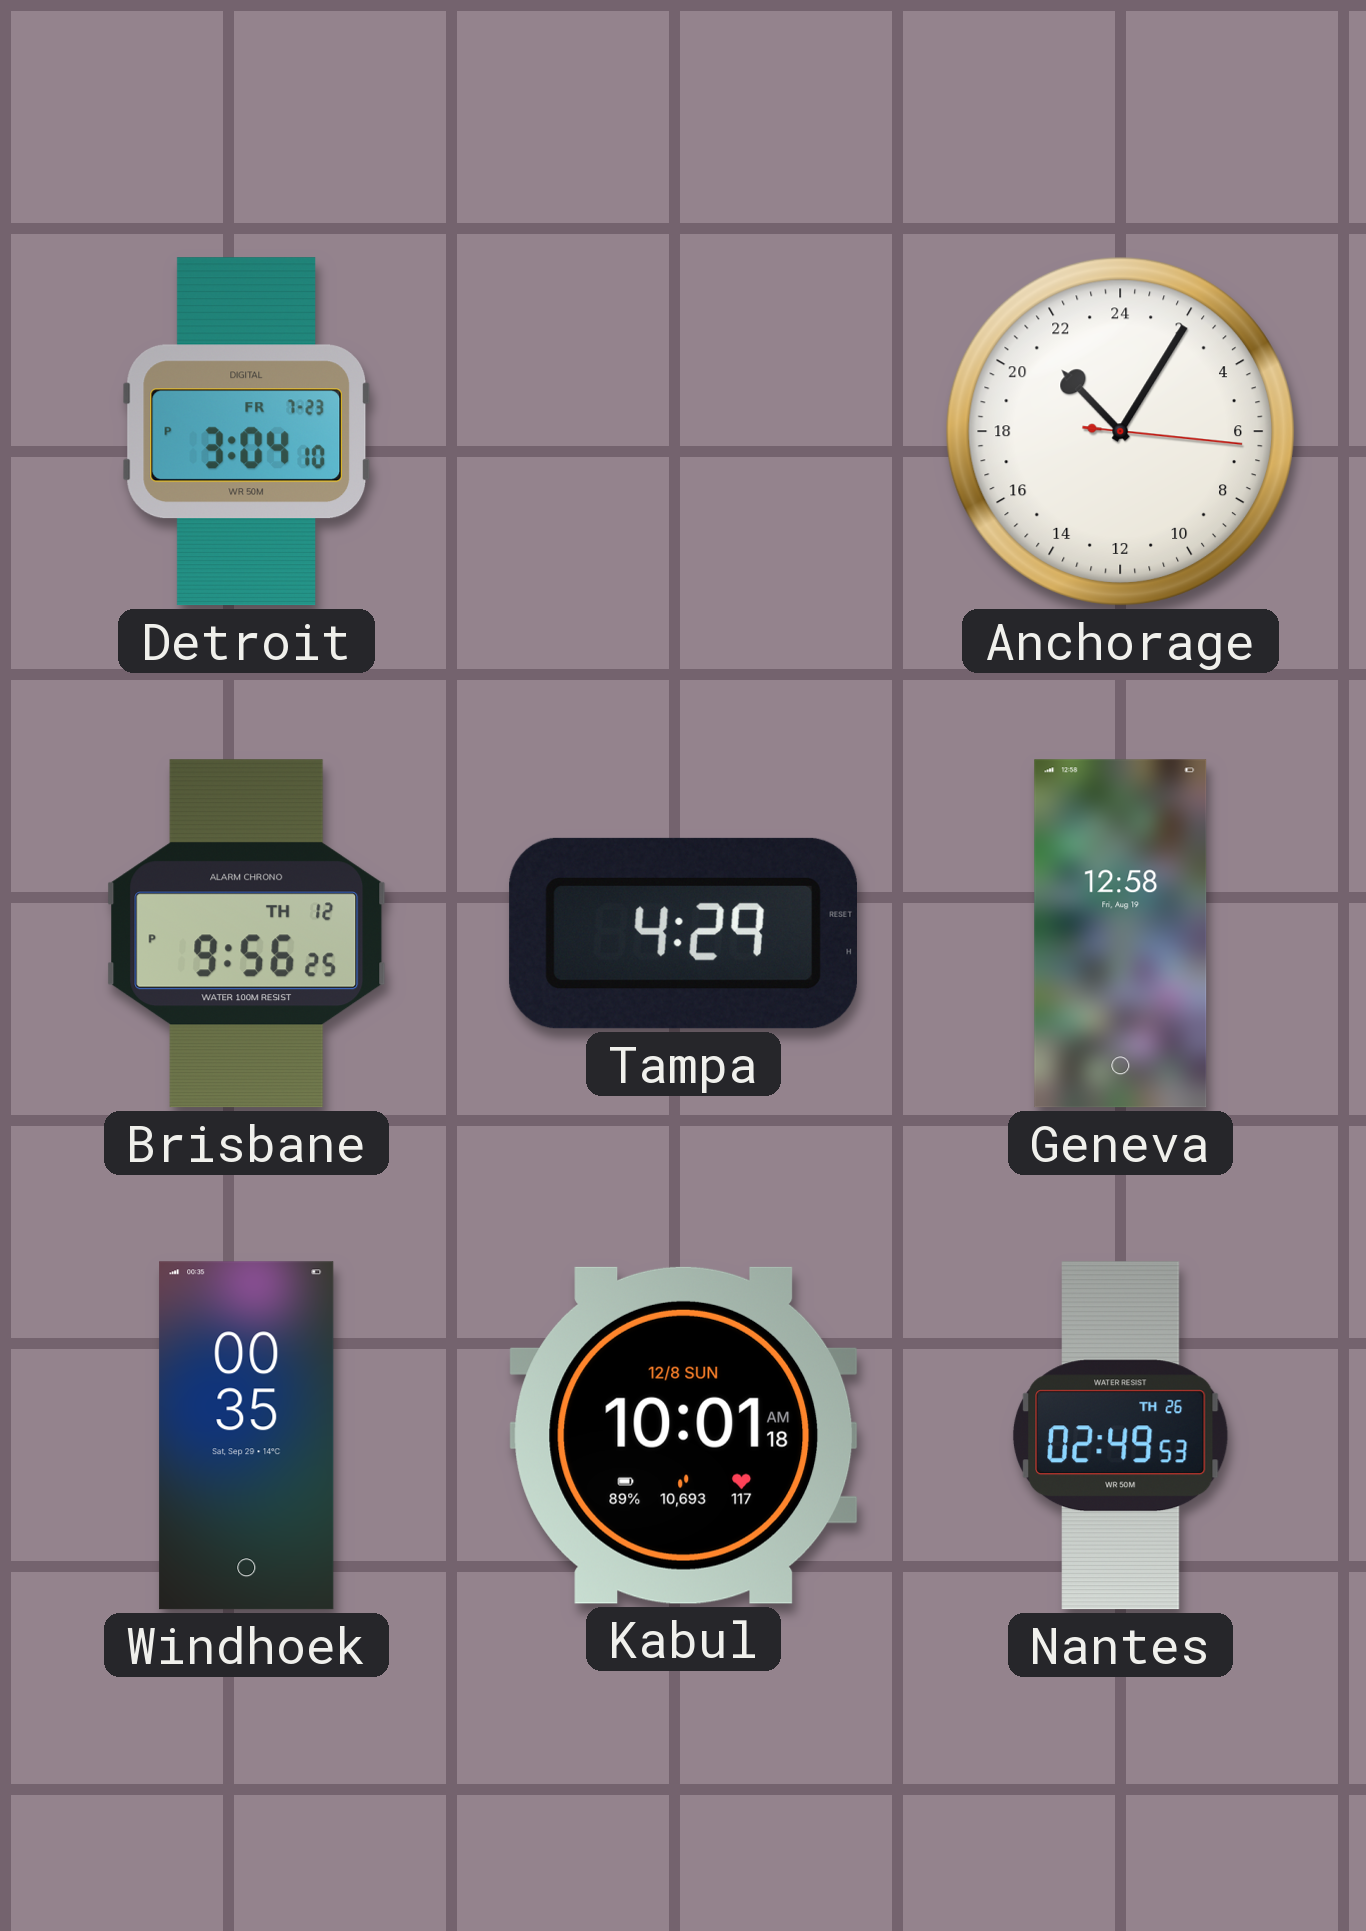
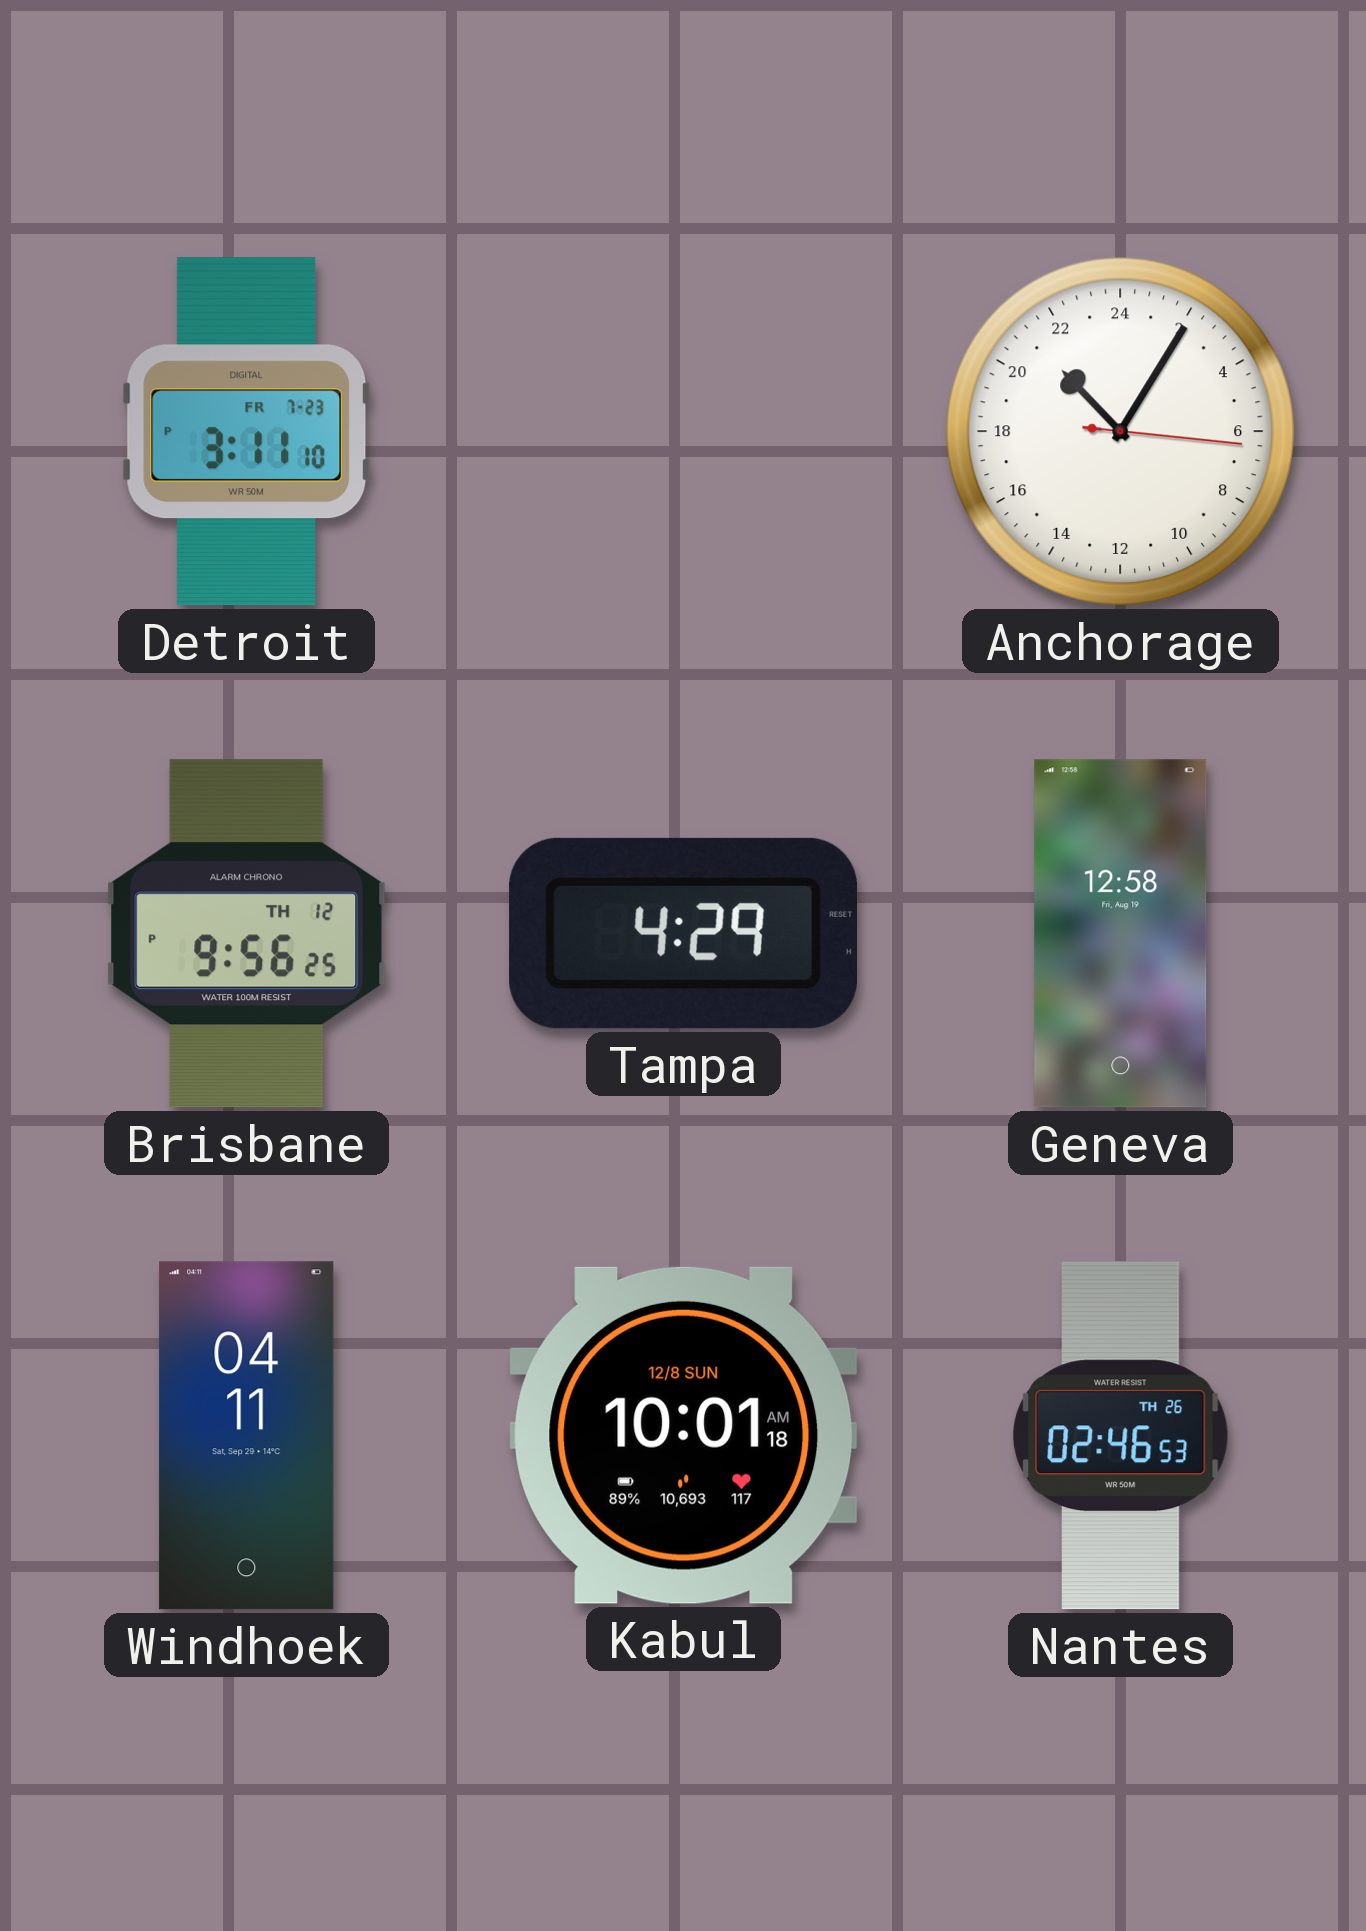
Detroit: 3:04 -> 3:11 (246, 432)
Windhoek: 00:35 -> 04:11 (247, 1436)
Nantes: 02:49 -> 02:46 (1120, 1436)
